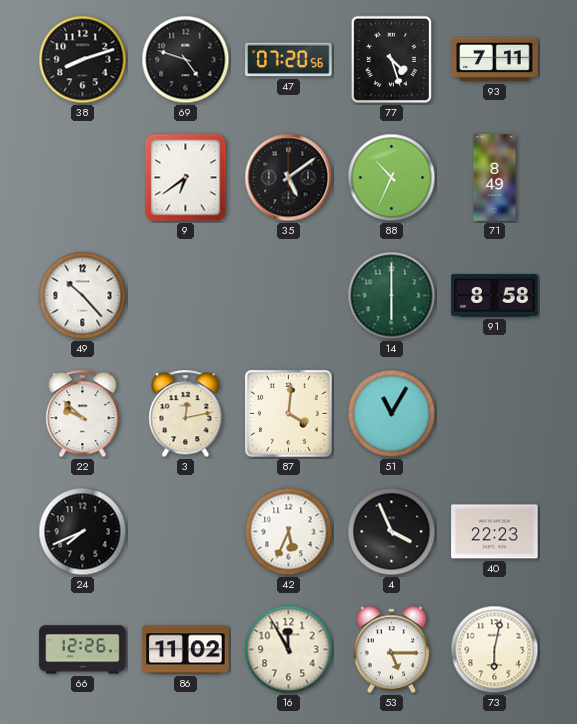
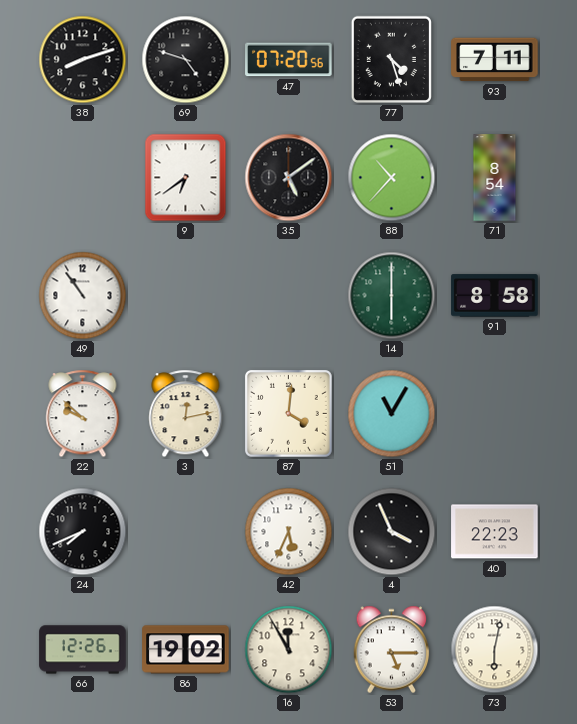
88: 10:34 -> 10:37 (392, 178)
71: 8:49 -> 8:54 (495, 178)
49: 10:23 -> 10:54 (83, 296)
86: 11:02 -> 19:02 (186, 650)
